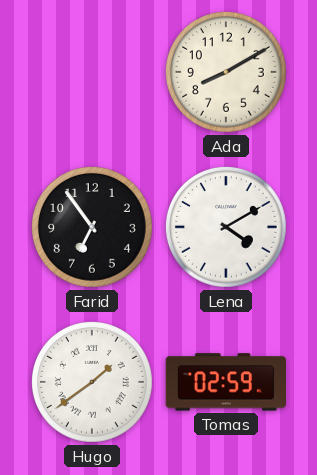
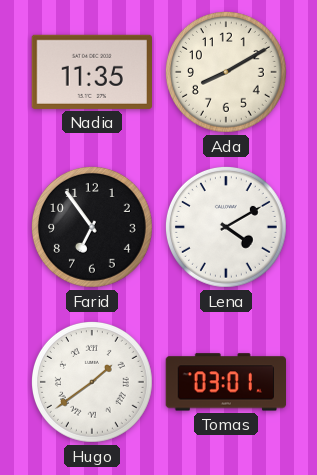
Nadia: none -> 11:35 (91, 72)
Tomas: 02:59 -> 03:01 (225, 382)
